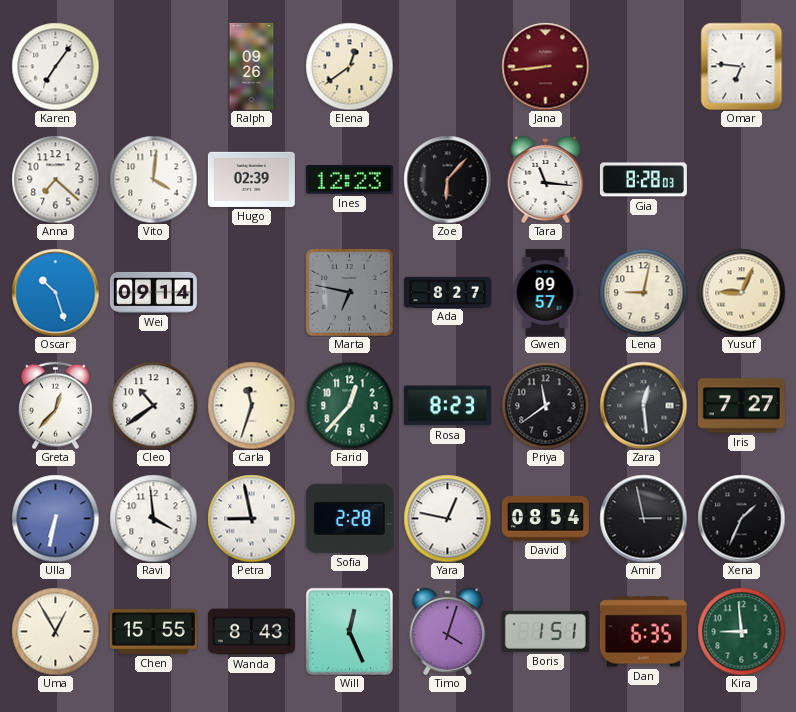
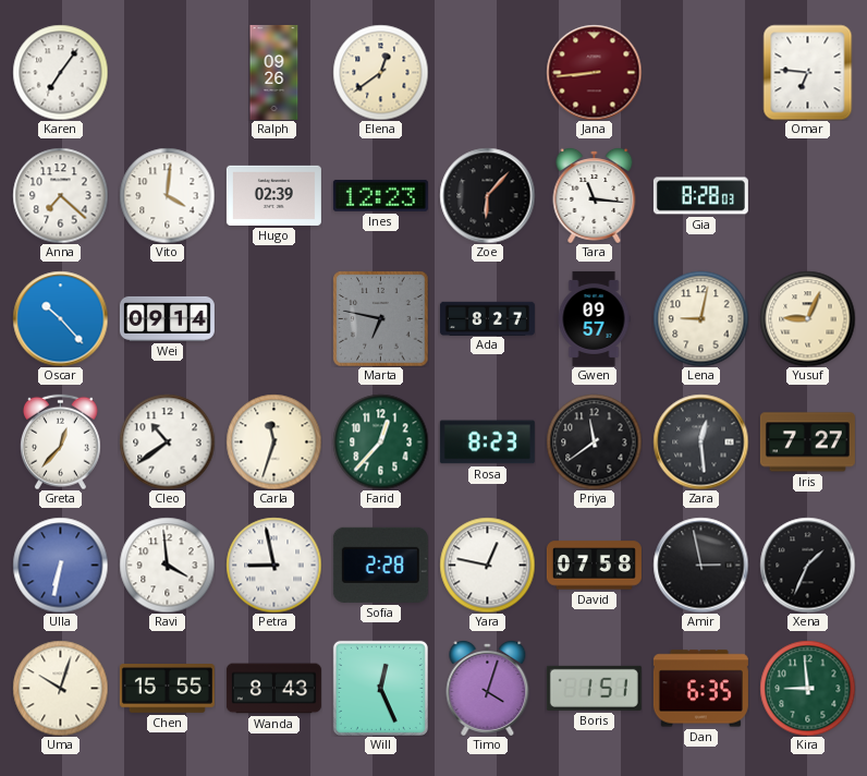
Oscar: 10:27 -> 10:23 (60, 318)
David: 08:54 -> 07:58 (594, 566)
Uma: 12:55 -> 10:03 (60, 688)
